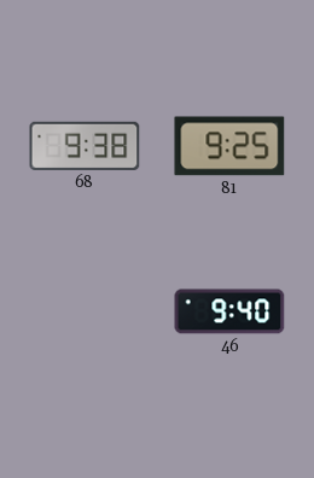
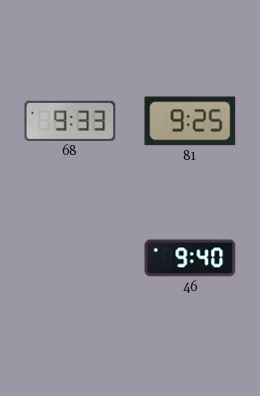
68: 9:38 -> 9:33 (70, 121)
